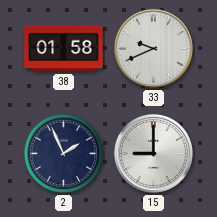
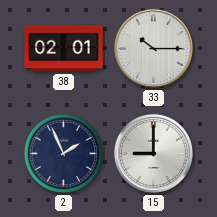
38: 01:58 -> 02:01 (64, 49)
33: 9:41 -> 10:15 (153, 48)
